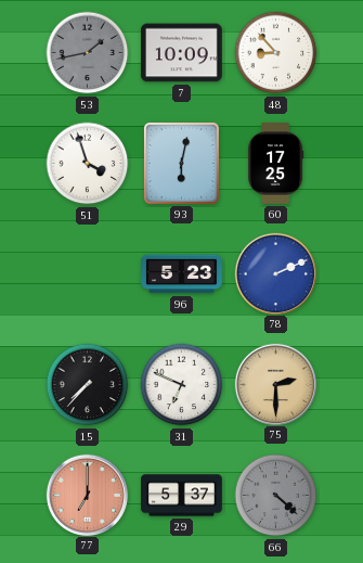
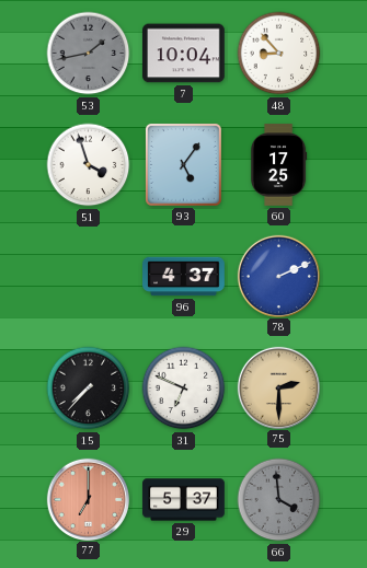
7: 10:09 -> 10:04 (184, 54)
93: 6:02 -> 5:06 (183, 165)
96: 5:23 -> 4:37 (184, 277)
66: 4:22 -> 3:59 (279, 500)
